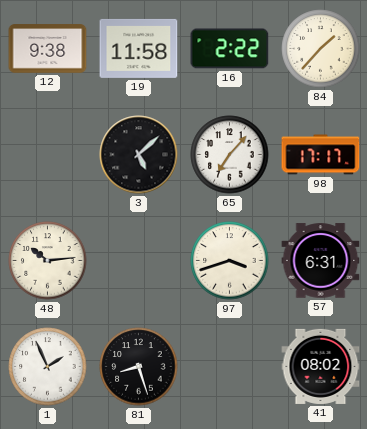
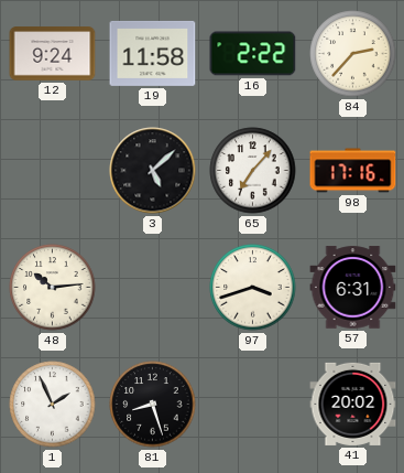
12: 9:38 -> 9:24 (53, 54)
84: 1:37 -> 2:37 (353, 54)
98: 17:17 -> 17:16 (353, 171)
41: 08:02 -> 20:02 (353, 404)
